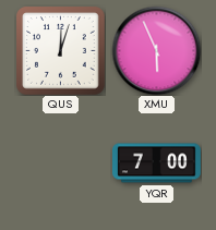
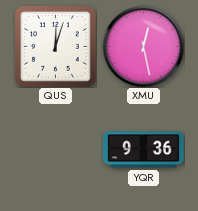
XMU: 5:56 -> 12:28 (143, 46)
YQR: 7:00 -> 9:36 (144, 150)
